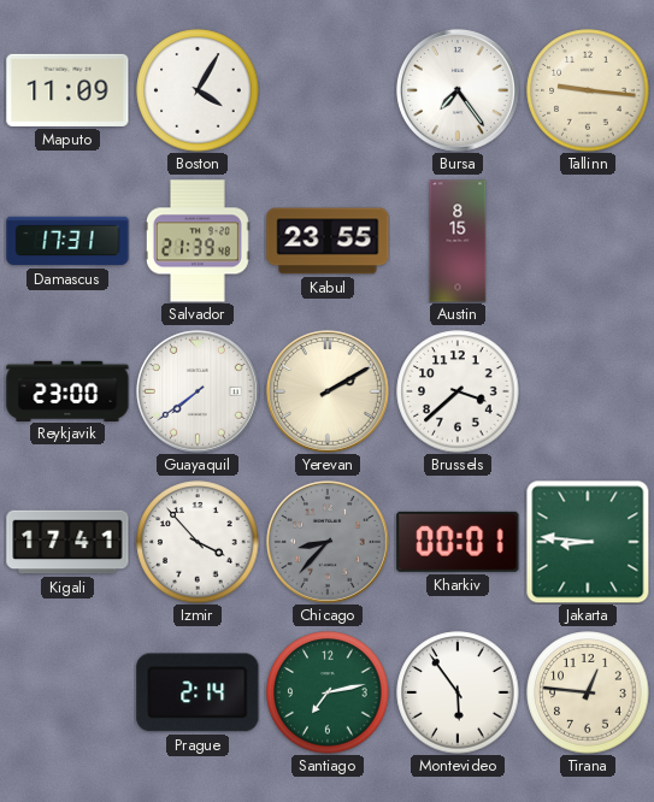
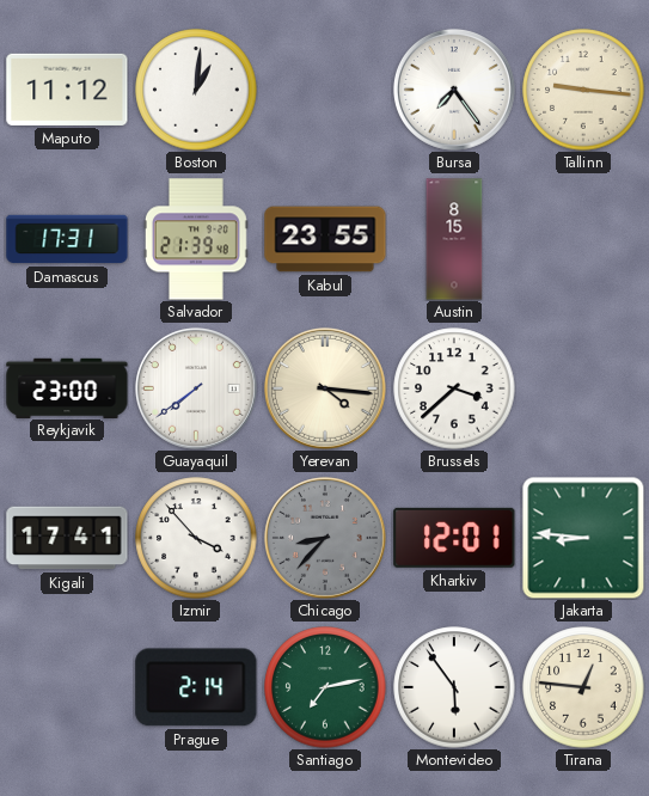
Maputo: 11:09 -> 11:12 (67, 90)
Boston: 4:05 -> 1:01 (196, 90)
Yerevan: 2:10 -> 4:16 (325, 388)
Kharkiv: 00:01 -> 12:01 (454, 538)
